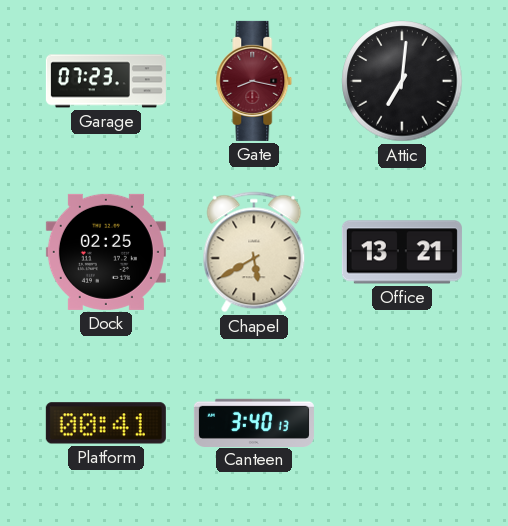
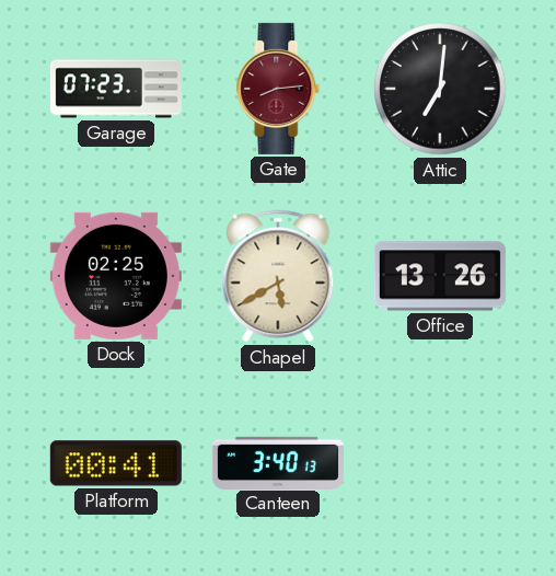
Gate: 8:17 -> 8:14 (278, 89)
Office: 13:21 -> 13:26 (440, 276)
